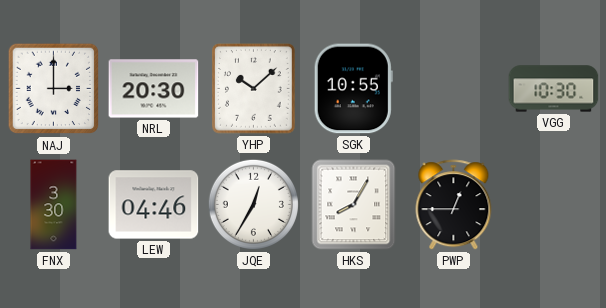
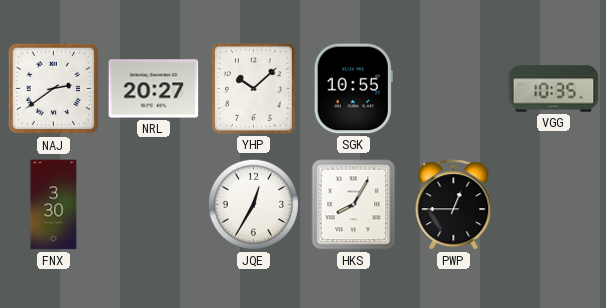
NAJ: 3:00 -> 2:39 (54, 89)
NRL: 20:30 -> 20:27 (154, 89)
VGG: 10:30 -> 10:35 (554, 89)
LEW: 04:46 -> none (154, 205)
